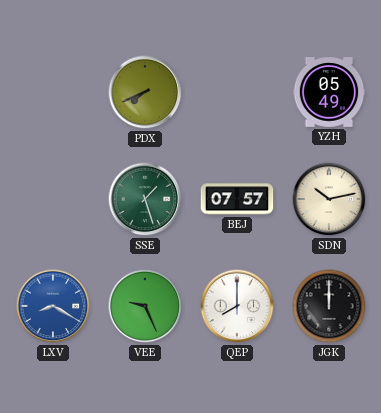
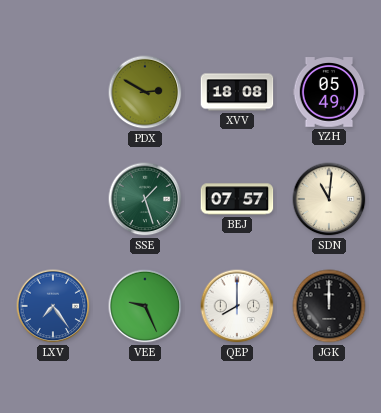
PDX: 7:41 -> 2:50 (145, 92)
XVV: none -> 18:08 (237, 92)
SDN: 10:13 -> 11:01 (329, 199)
LXV: 8:20 -> 7:24 (53, 306)
